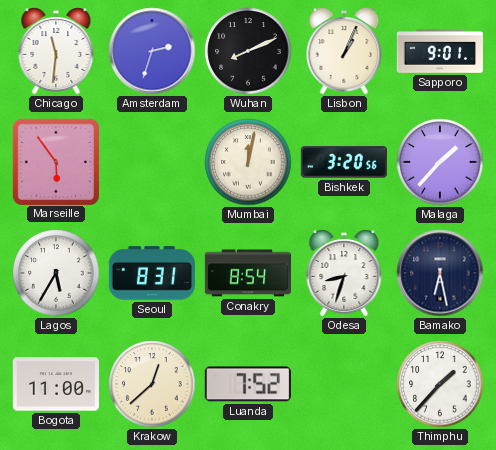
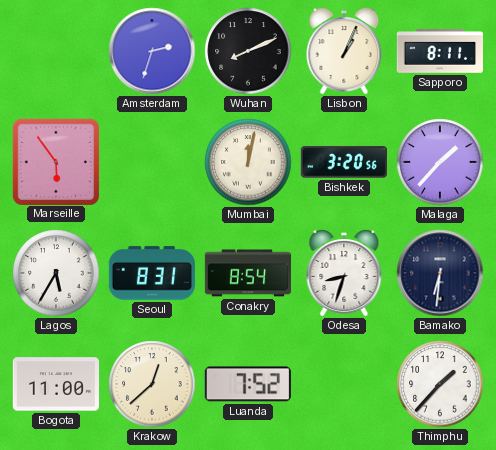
Chicago: 11:31 -> none (56, 51)
Sapporo: 9:01 -> 8:11 (439, 51)
Bamako: 6:28 -> 6:31 (440, 273)
